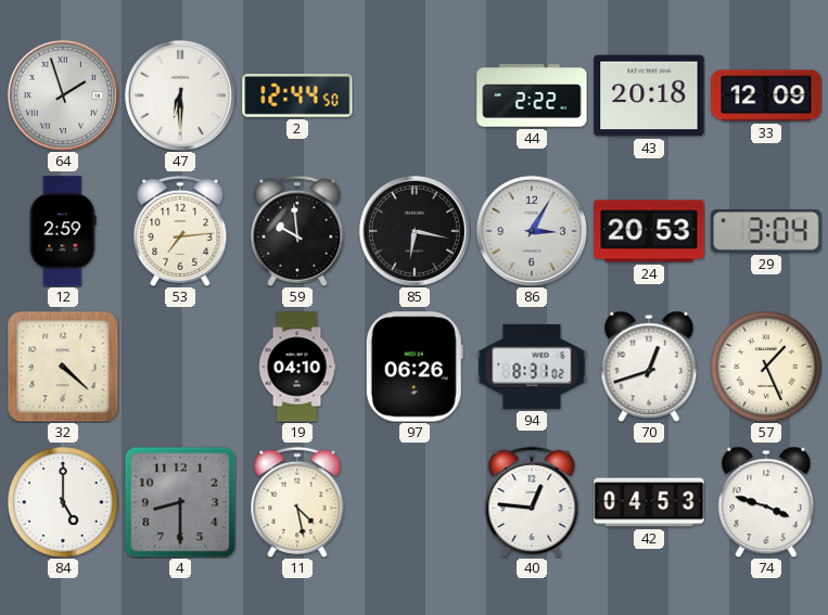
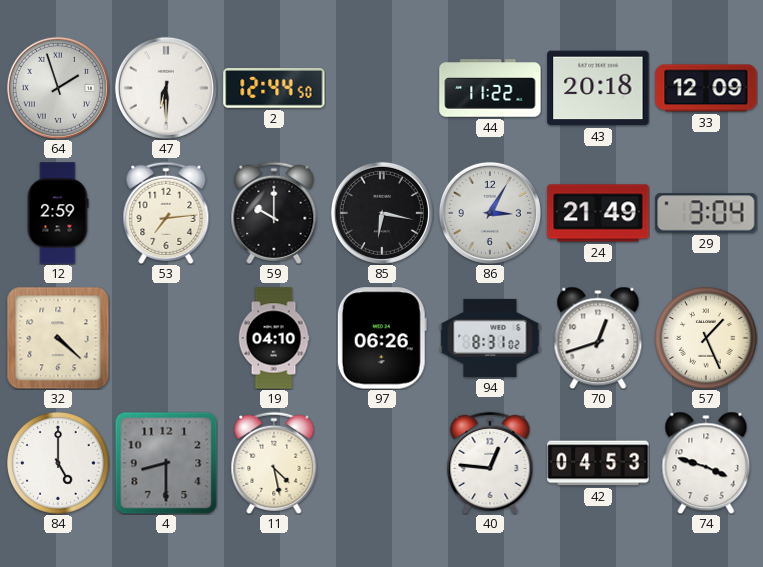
44: 2:22 -> 11:22 (490, 88)
59: 9:59 -> 10:00 (274, 213)
24: 20:53 -> 21:49 (598, 213)
